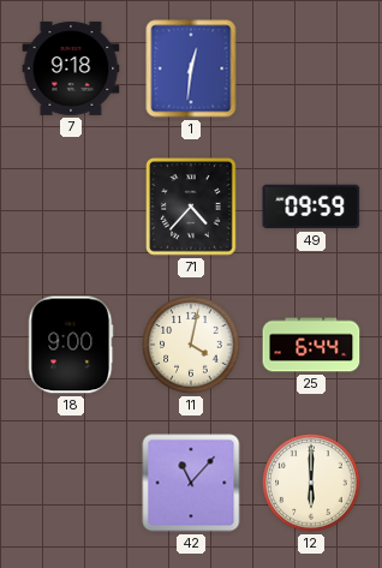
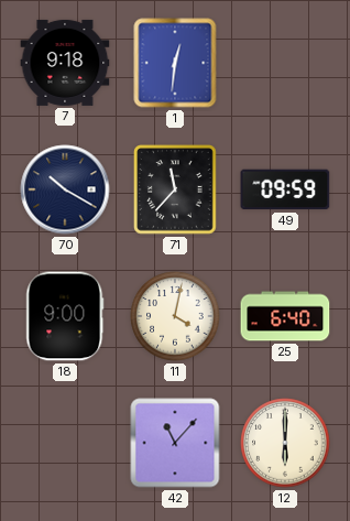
70: none -> 10:20 (65, 189)
71: 4:37 -> 11:37 (175, 189)
25: 6:44 -> 6:40 (285, 316)
